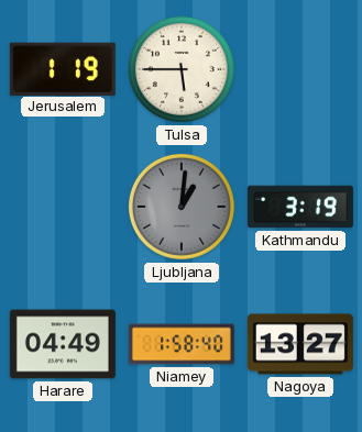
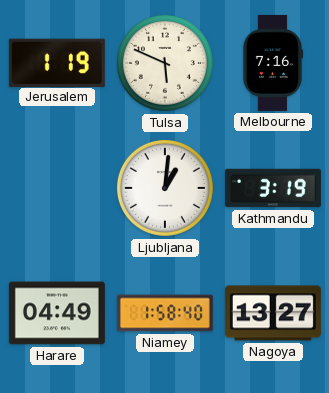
Tulsa: 5:45 -> 5:49 (165, 63)
Melbourne: none -> 7:16 (273, 63)
Ljubljana dial: grey -> white (165, 188)
